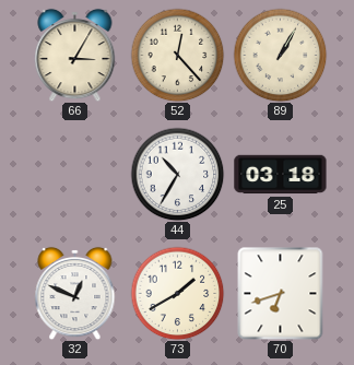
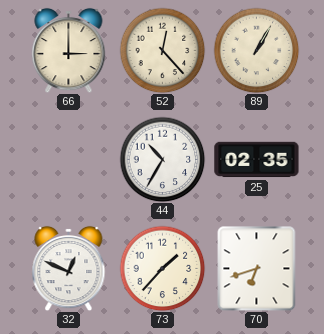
66: 3:05 -> 3:00 (69, 50)
25: 03:18 -> 02:35 (257, 160)
73: 1:40 -> 1:37 (162, 268)
